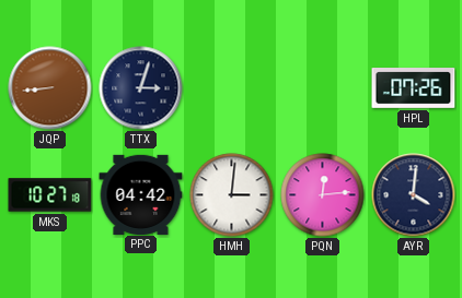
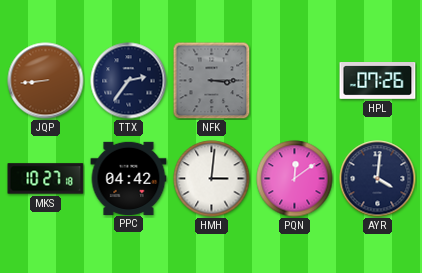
TTX: 3:03 -> 2:36 (129, 81)
NFK: none -> 3:15 (211, 80)
PQN: 12:14 -> 12:09 (295, 179)
